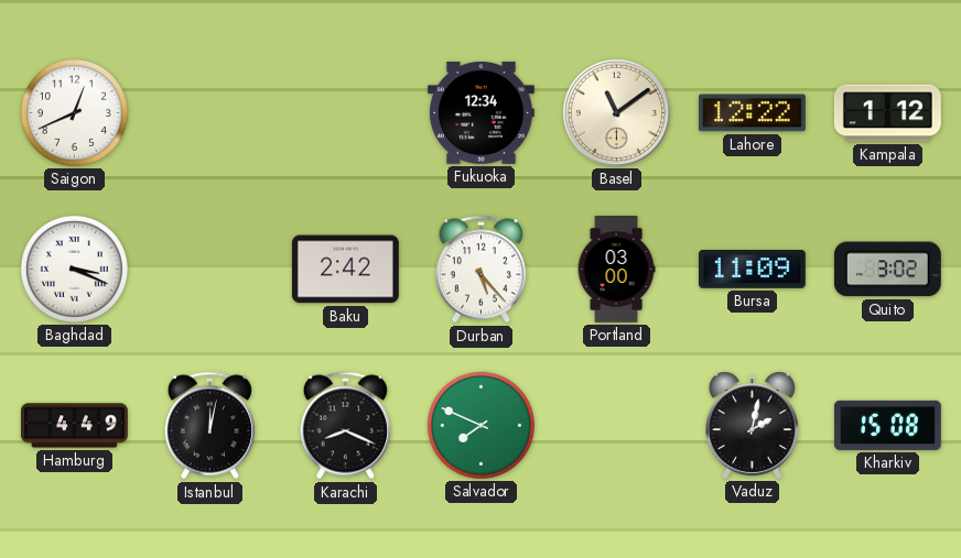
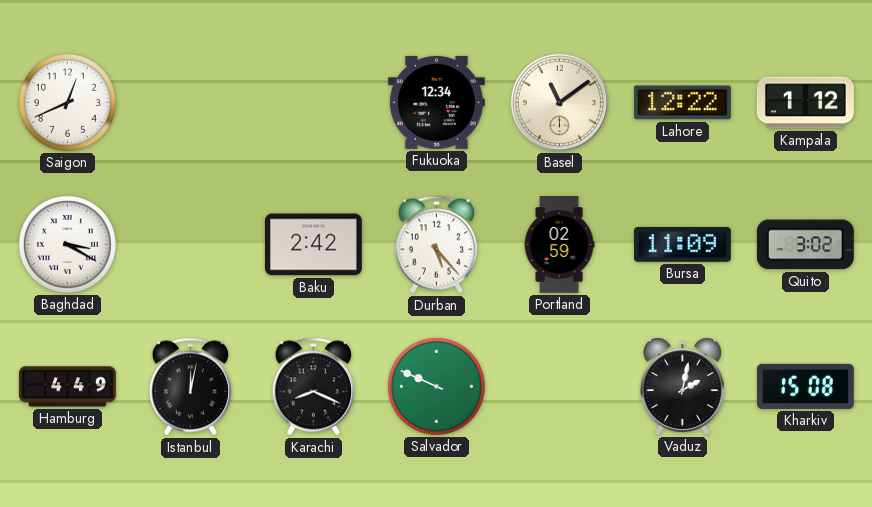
Baghdad: 3:19 -> 3:20 (67, 244)
Portland: 03:00 -> 02:59 (559, 245)
Salvador: 7:49 -> 9:49 (436, 386)
